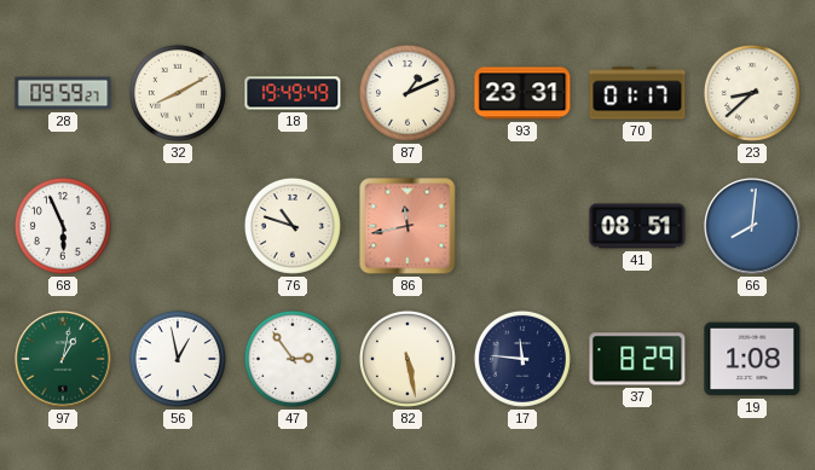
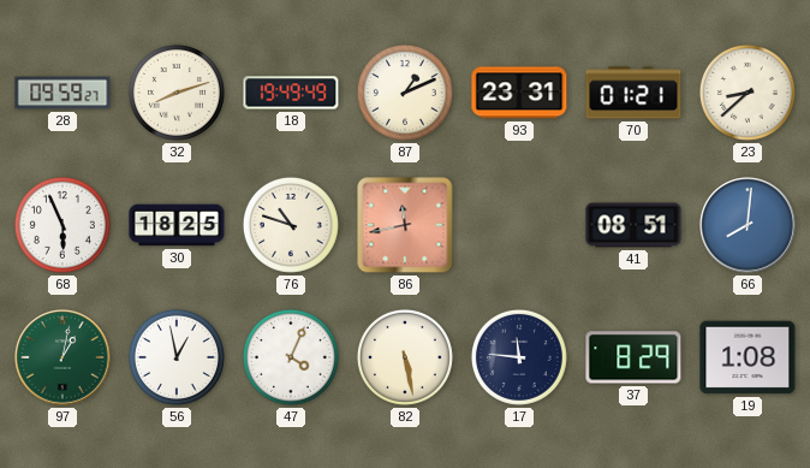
32: 8:10 -> 8:12 (177, 93)
70: 01:17 -> 01:21 (633, 93)
30: none -> 18:25 (177, 225)
47: 2:54 -> 4:04 (291, 357)
